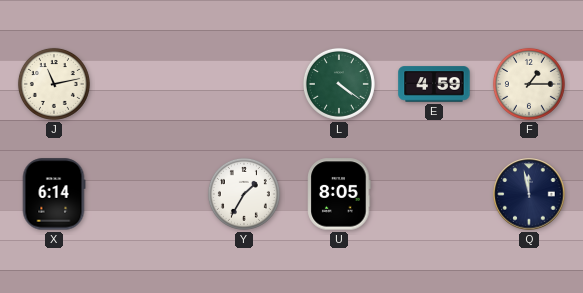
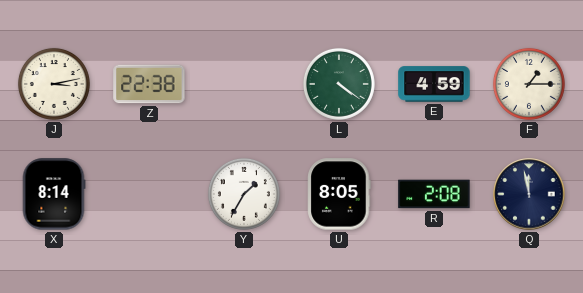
J: 11:13 -> 3:13 (54, 84)
Z: none -> 22:38 (149, 84)
X: 6:14 -> 8:14 (54, 194)
R: none -> 2:08 (434, 194)
